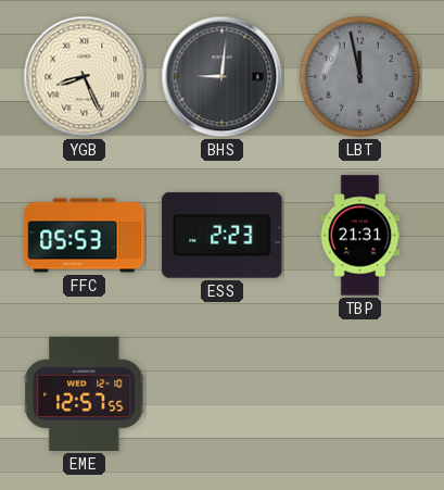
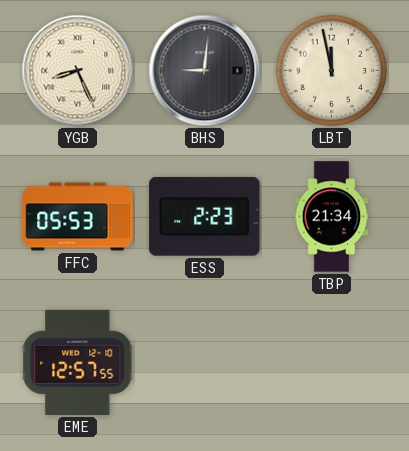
LBT dial: grey -> cream (332, 71)
TBP: 21:31 -> 21:34 (332, 217)
